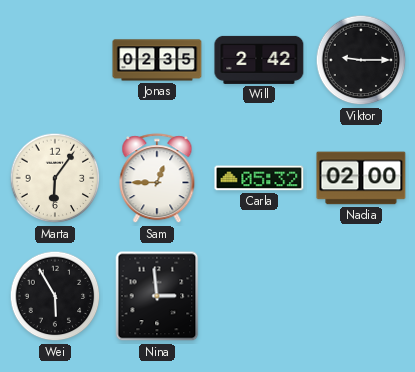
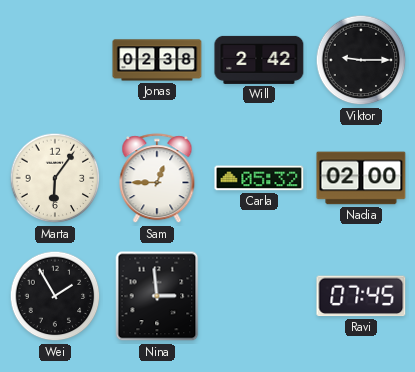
Jonas: 02:35 -> 02:38 (157, 60)
Wei: 5:55 -> 1:55 (55, 296)
Ravi: none -> 07:45 (361, 296)
